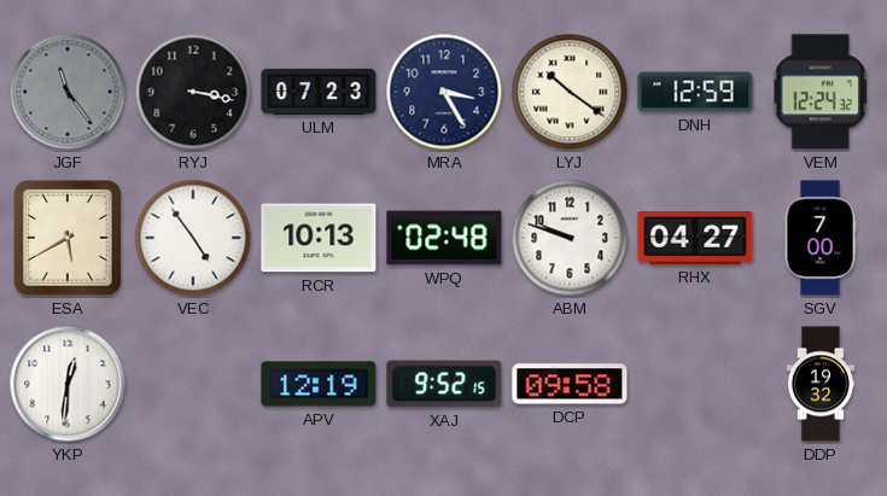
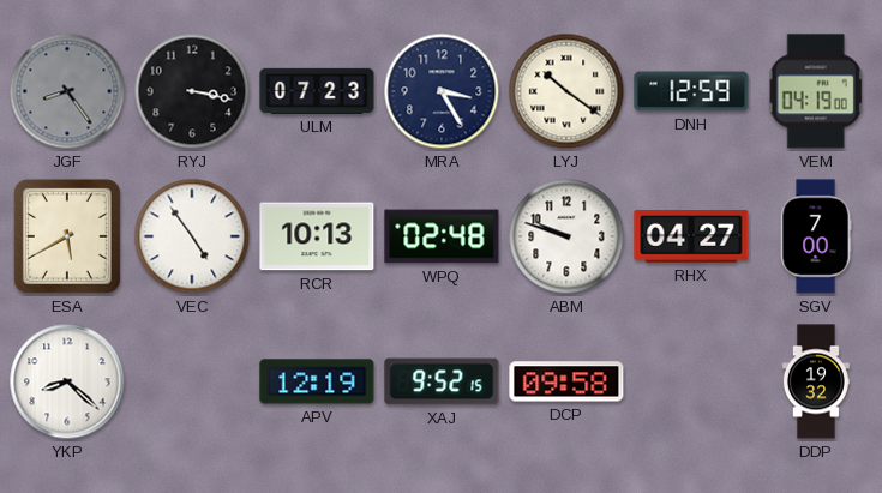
JGF: 11:24 -> 8:24 (67, 91)
VEM: 12:24 -> 04:19 (816, 91)
YKP: 12:31 -> 8:22 (67, 381)
